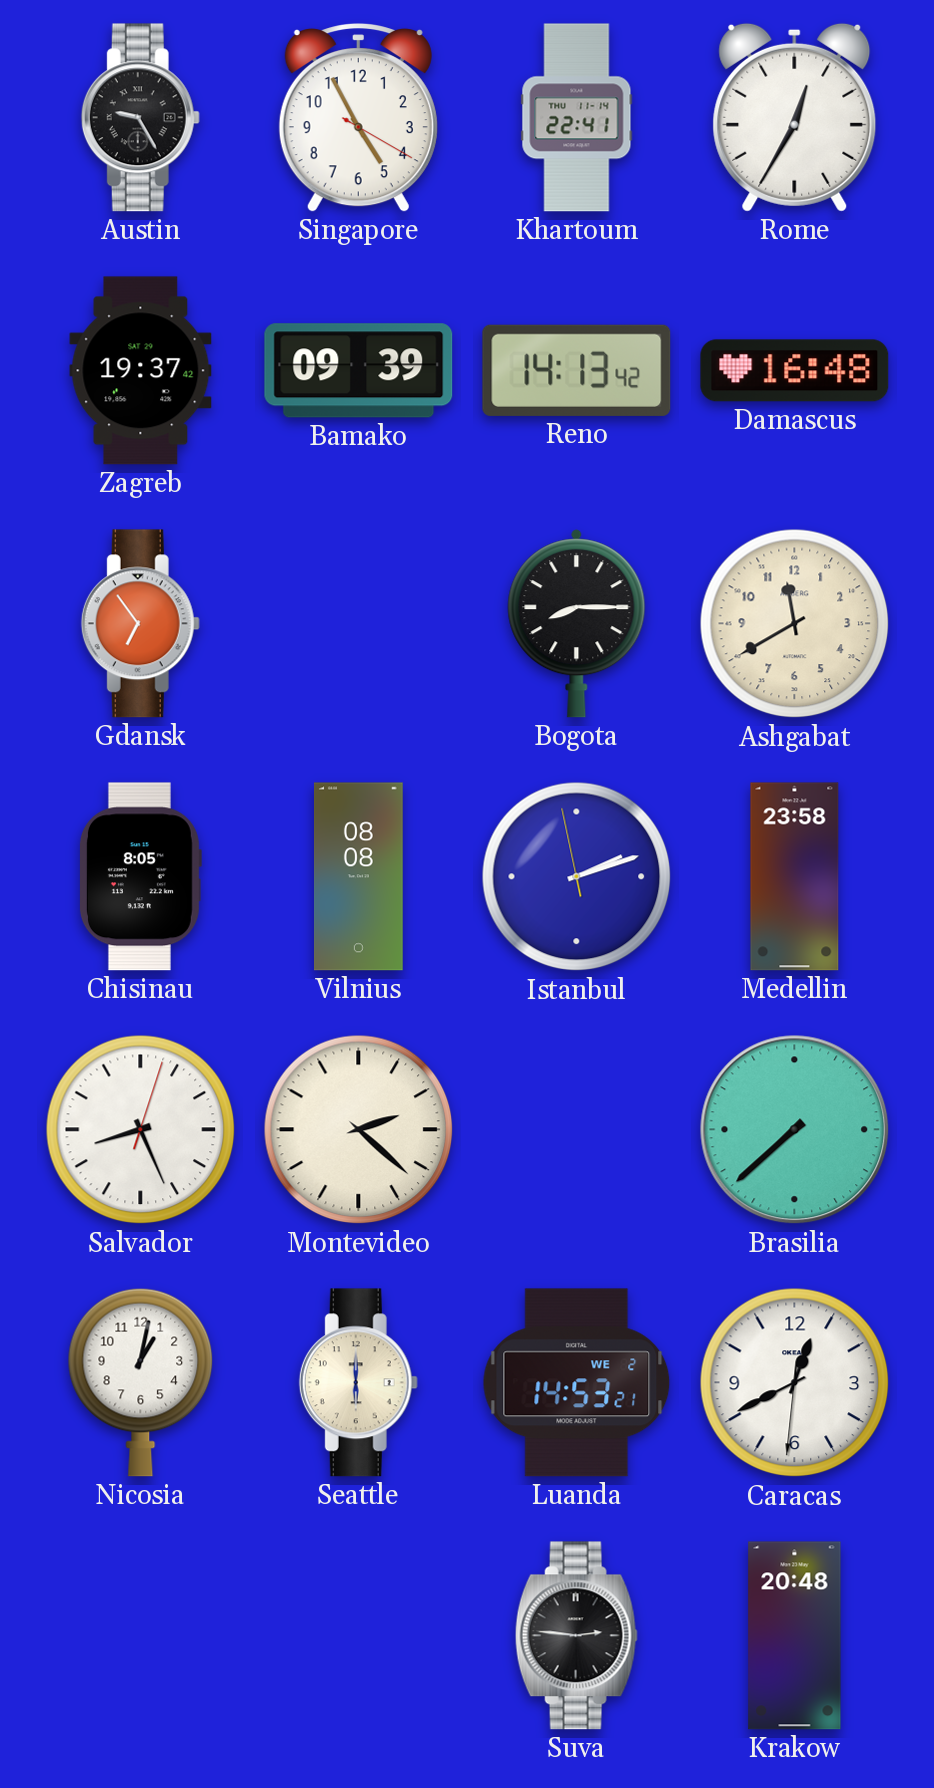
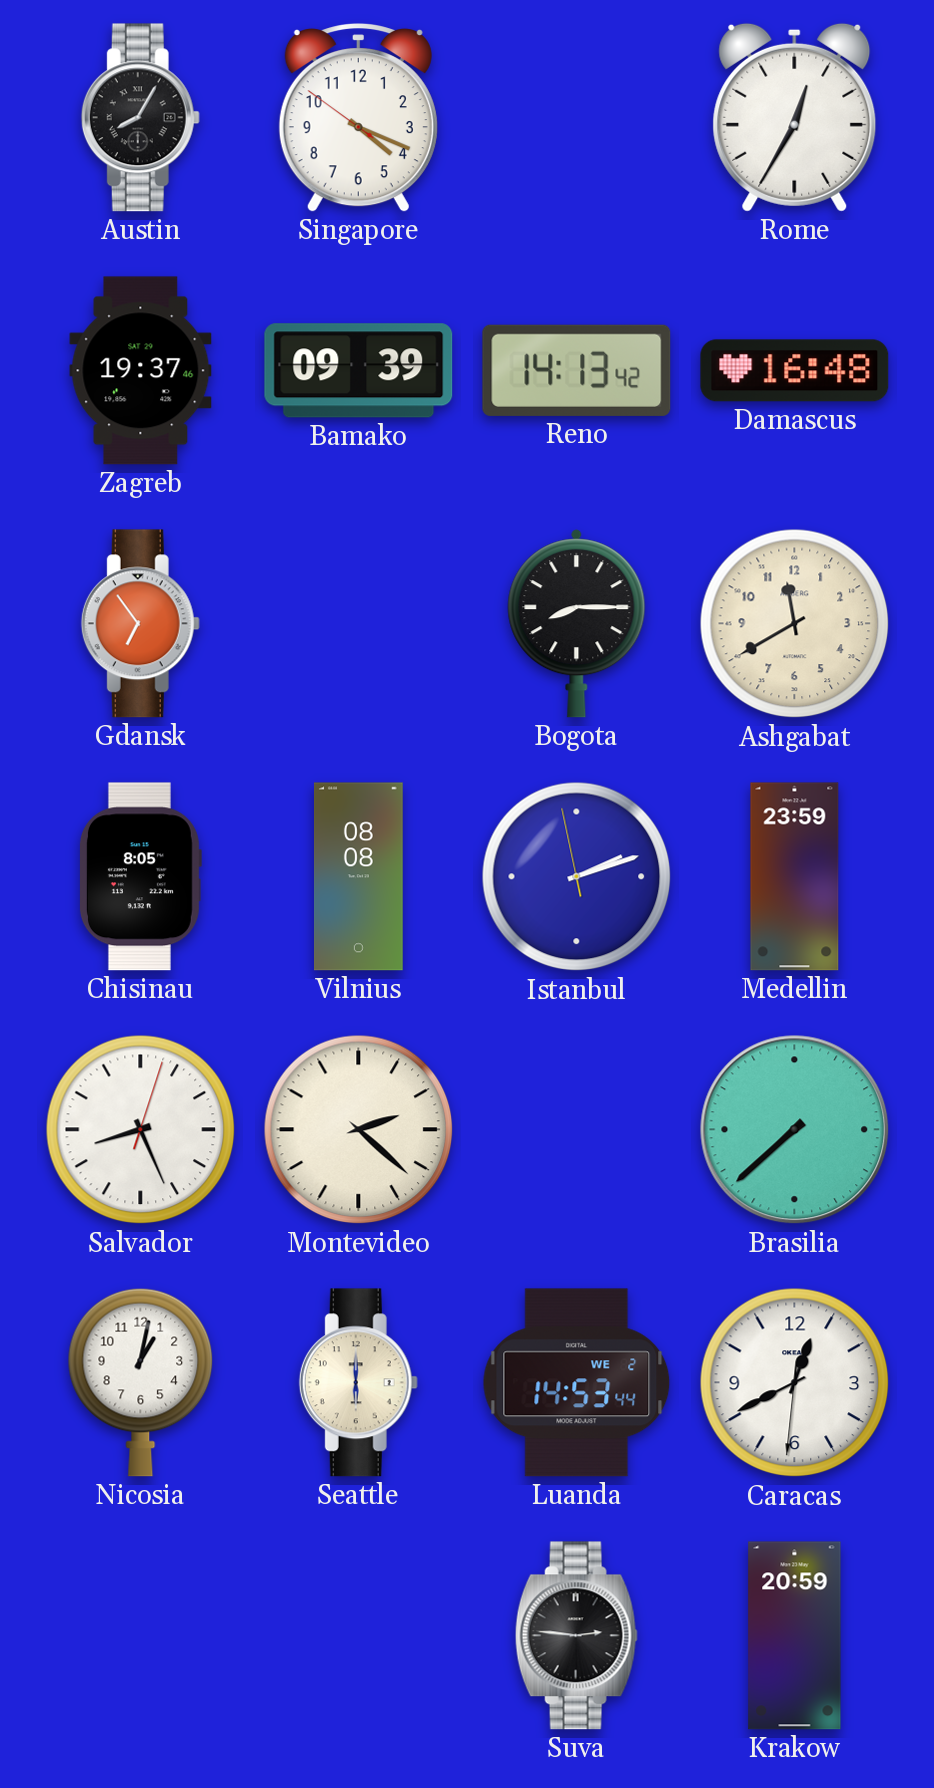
Austin: 9:25 -> 8:05 (140, 118)
Singapore: 4:55 -> 4:18 (358, 118)
Khartoum: 22:41 -> none (577, 118)
Zagreb: 19:37:42 -> 19:37:46 (141, 371)
Medellin: 23:58 -> 23:59 (795, 877)
Luanda: 14:53:21 -> 14:53:44 (577, 1383)
Krakow: 20:48 -> 20:59 (795, 1636)
